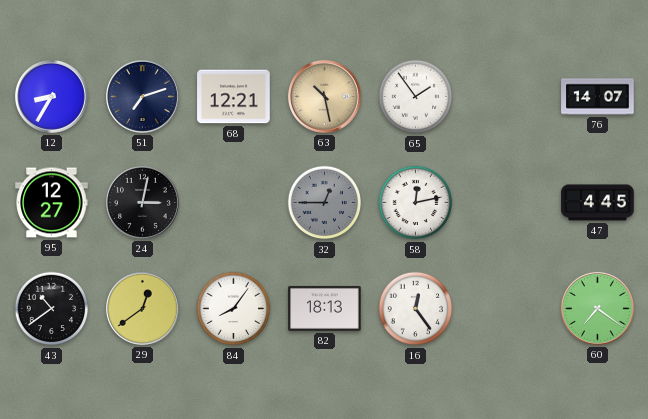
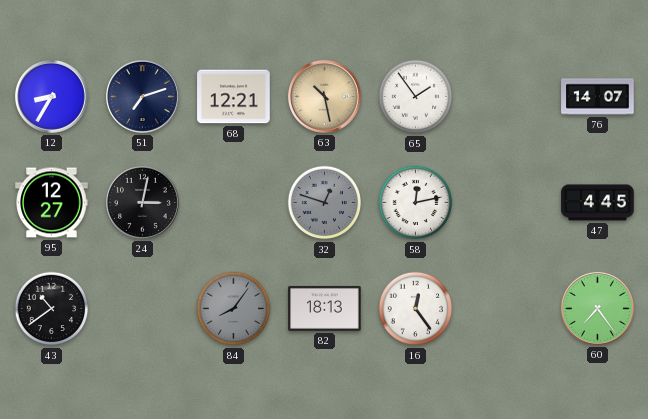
32: 12:45 -> 12:48 (325, 203)
29: 12:39 -> none (142, 308)
84 dial: white -> grey (234, 309)
60: 7:21 -> 7:24 (597, 308)
